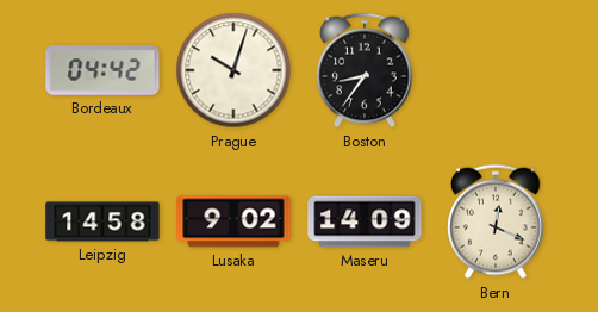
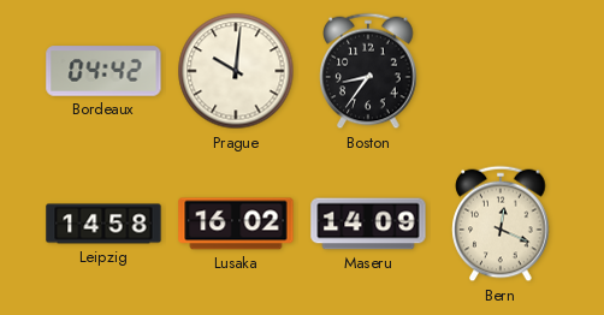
Prague: 10:03 -> 10:01 (236, 71)
Lusaka: 9:02 -> 16:02 (236, 224)
